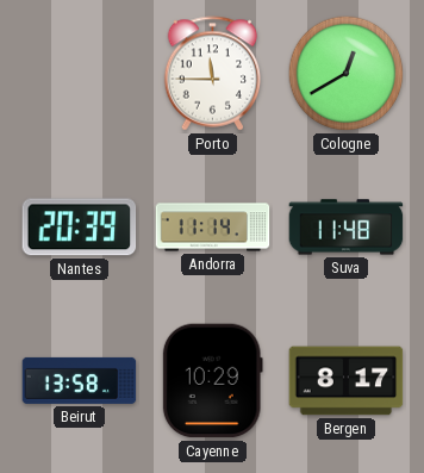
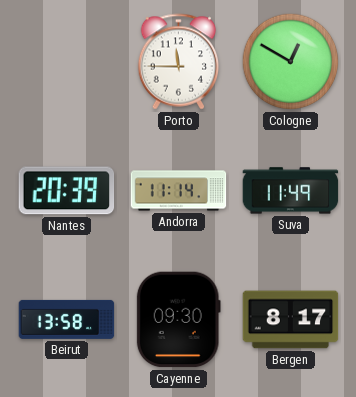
Cologne: 12:40 -> 12:50 (291, 62)
Suva: 11:48 -> 11:49 (291, 191)
Cayenne: 10:29 -> 09:30 (178, 320)
